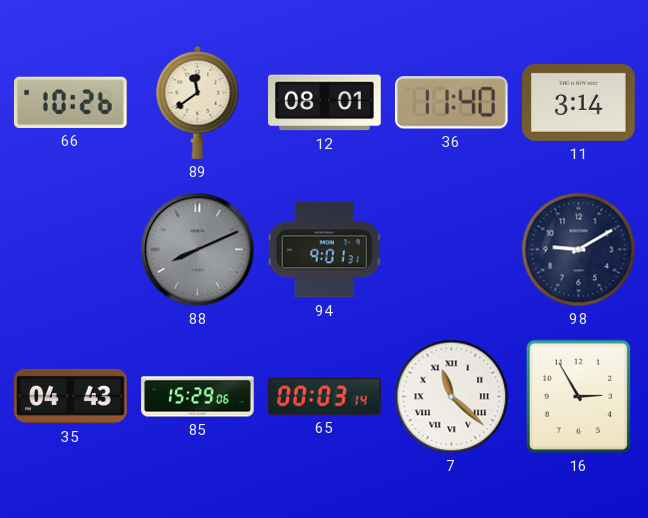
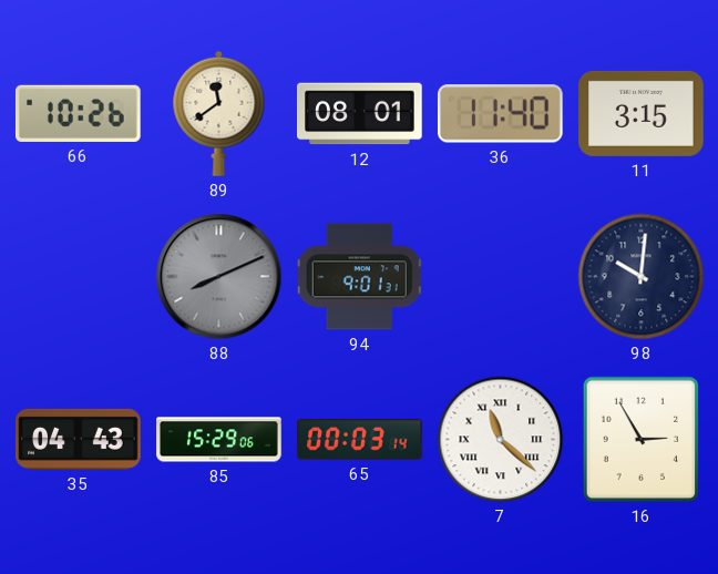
11: 3:14 -> 3:15 (642, 113)
98: 9:10 -> 10:01 (642, 277)
